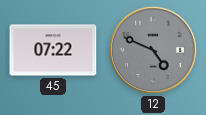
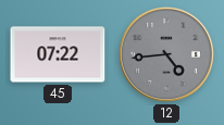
12: 4:49 -> 4:44 (166, 54)
